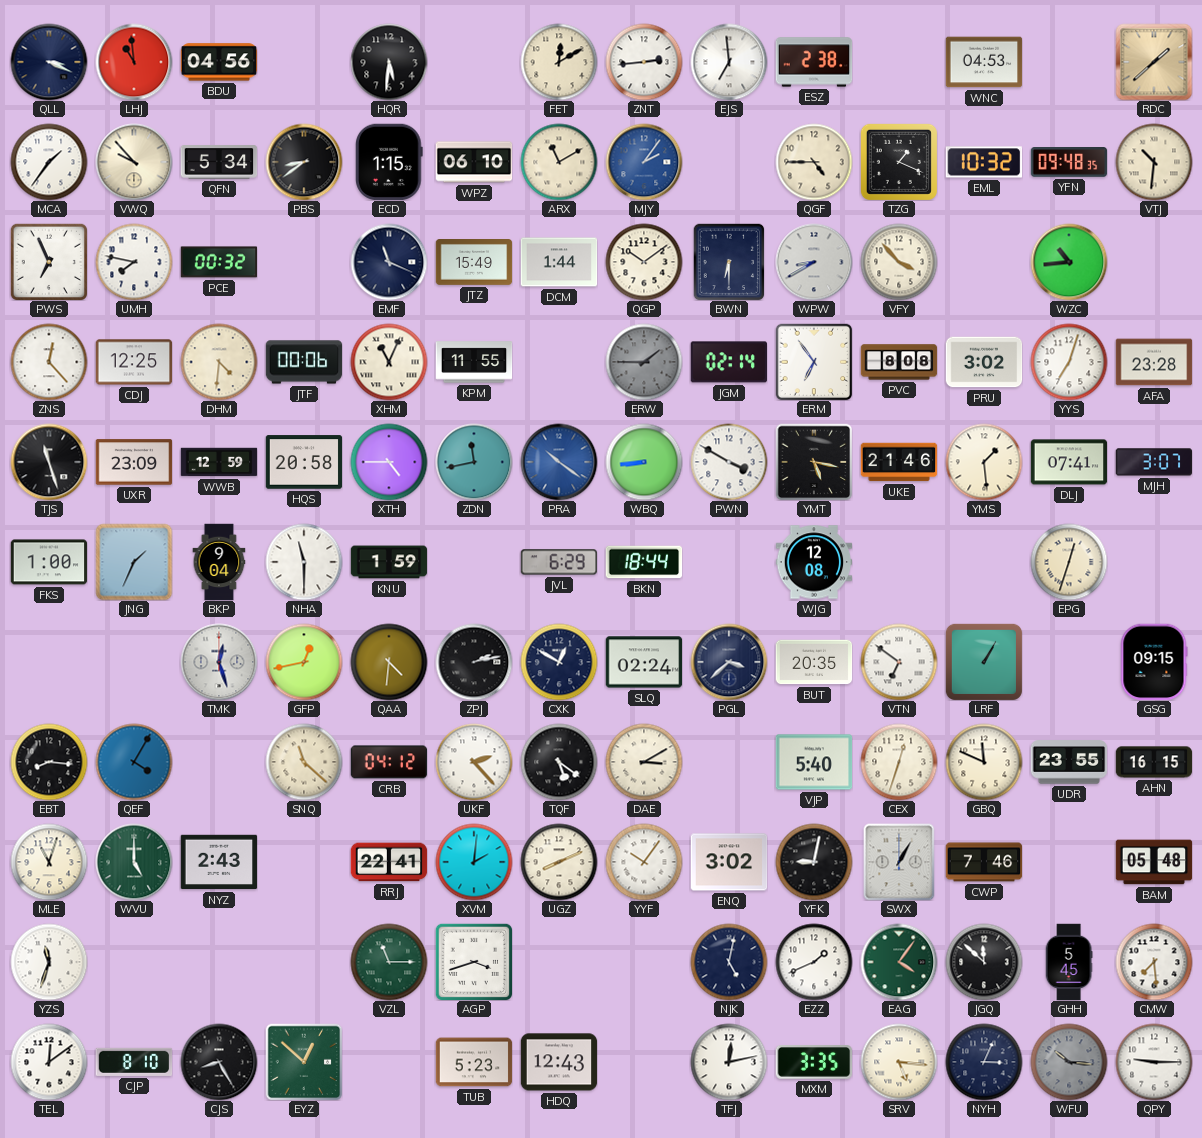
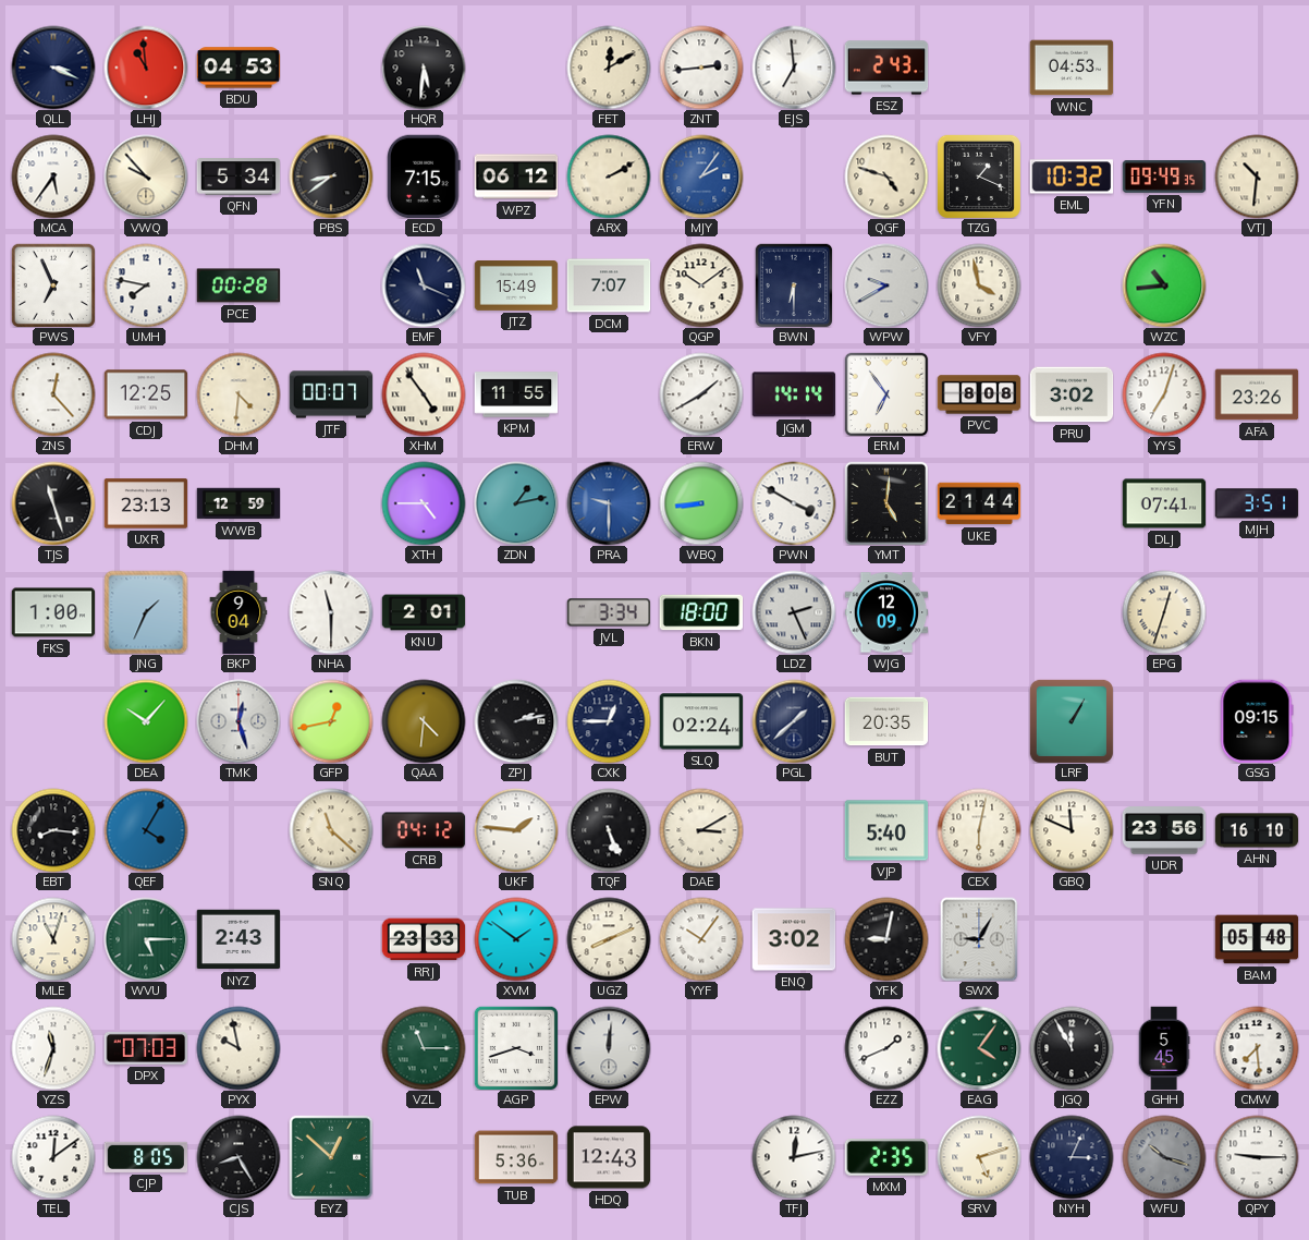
BDU: 04:56 -> 04:53 (238, 68)
ESZ: 2:38 -> 2:43 (886, 68)
RDC: 1:38 -> none (1154, 62)
MCA: 1:36 -> 5:36 (53, 177)
ECD: 1:15 -> 7:15 (425, 177)
WPZ: 06:10 -> 06:12 (516, 177)
ARX: 11:10 -> 2:10 (609, 177)
QGF: 4:45 -> 4:48 (886, 177)
YFN: 09:48 -> 09:49 (1164, 177)
PCE: 00:32 -> 00:28 (238, 285)
DCM: 1:44 -> 7:07 (609, 285)
WPW: 8:40 -> 9:40 (886, 285)
VFY: 3:53 -> 3:58 (979, 285)
JTF: 00:06 -> 00:07 (331, 394)
XHM: 11:04 -> 4:54 (424, 394)
ERW: 1:45 -> 1:40 (701, 394)
ERW dial: grey -> white (701, 394)
JGM: 02:14 -> 14:14 (793, 394)
AFA: 23:28 -> 23:26 (1257, 394)
UXR: 23:09 -> 23:13 (146, 503)
HQS: 20:58 -> none (304, 462)
ZDN: 11:43 -> 1:13 (516, 503)
PRA: 10:21 -> 9:30 (609, 503)
YMT: 5:17 -> 5:01 (886, 503)
UKE: 21:46 -> 21:44 (979, 503)
YMS: 1:29 -> none (984, 462)
MJH: 3:07 -> 3:51 (1257, 503)
KNU: 1:59 -> 2:01 (424, 612)
JVL: 6:29 -> 3:34 (609, 612)
BKN: 18:44 -> 18:00 (701, 612)
LDZ: none -> 2:26 (794, 612)
WJG: 12:08 -> 12:09 (886, 612)
DEA: none -> 10:07 (146, 721)
CXK: 12:50 -> 12:45 (609, 721)
PGL: 3:38 -> 1:38 (794, 721)
VTN: 6:51 -> none (899, 662)
UKF: 2:23 -> 1:46 (516, 830)
TQF: 5:21 -> 5:26 (609, 830)
CEX: 12:33 -> 6:02 (979, 830)
UDR: 23:55 -> 23:56 (1164, 830)
AHN: 16:15 -> 16:10 (1257, 830)
WVU: 5:00 -> 5:15 (146, 939)
RRJ: 22:41 -> 23:33 (424, 939)
XVM: 2:01 -> 1:51 (516, 939)
SWX: 1:05 -> 9:05 (979, 939)
CWP: 7:46 -> none (984, 862)
DPX: none -> 07:03 (146, 1048)
PYX: none -> 9:58 (238, 1048)
EPW: none -> 12:01 (609, 1048)
NJK: 5:02 -> none (729, 962)
JGQ: 11:52 -> 11:55 (1072, 1048)
CJP: 8:10 -> 8:05 (146, 1157)
TUB: 5:23 -> 5:36 (516, 1157)
MXM: 3:35 -> 2:35 (886, 1157)
SRV: 5:16 -> 5:12 (979, 1157)
WFU: 10:16 -> 10:18 (1164, 1157)
